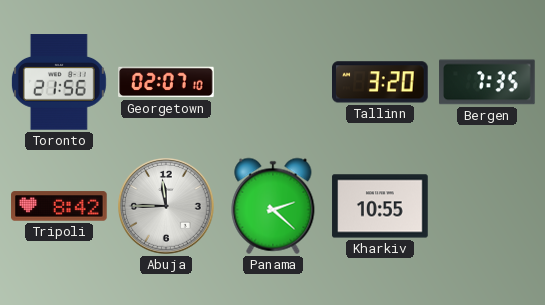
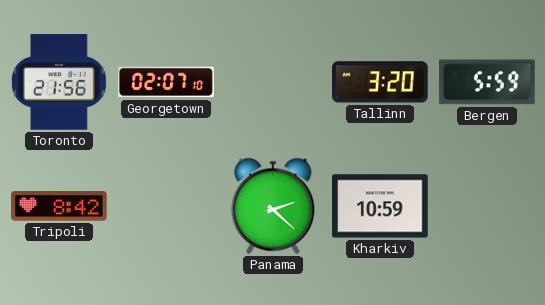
Bergen: 7:35 -> 5:59 (487, 82)
Abuja: 11:45 -> none (167, 207)
Kharkiv: 10:55 -> 10:59 (380, 206)
